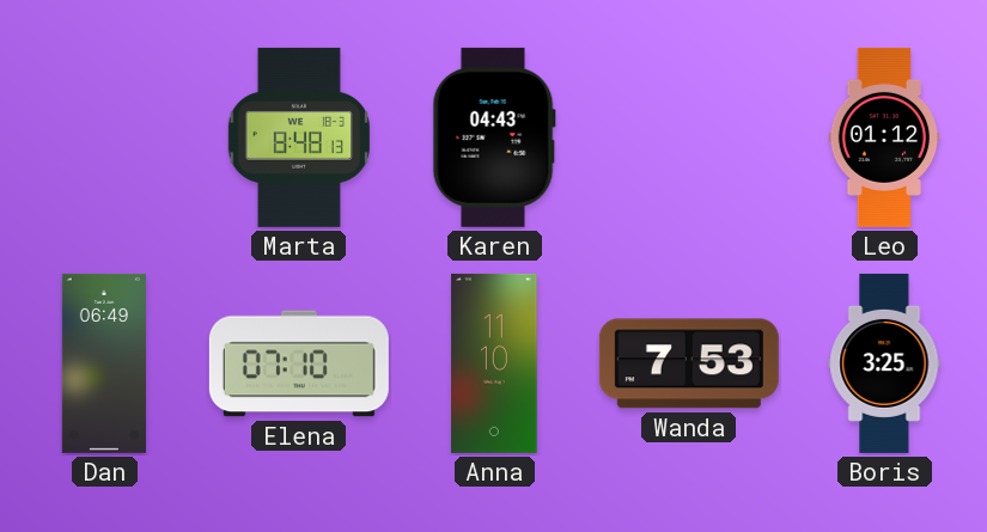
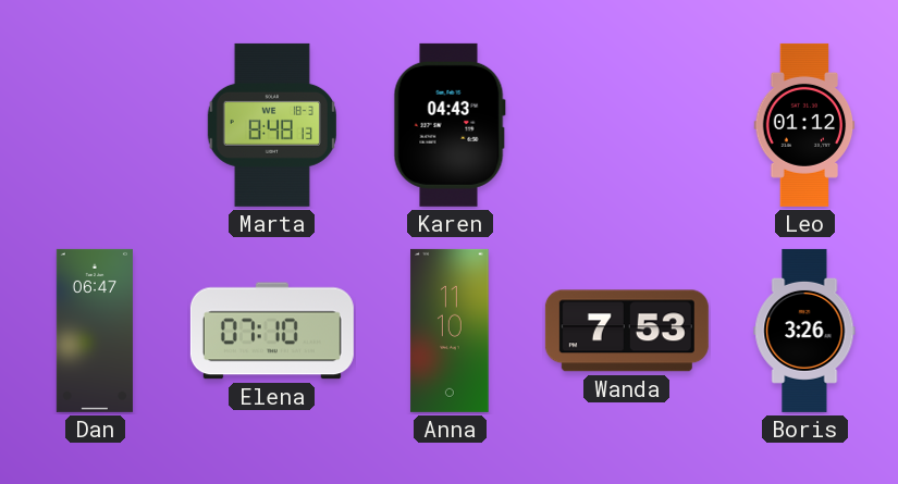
Dan: 06:49 -> 06:47 (95, 331)
Boris: 3:25 -> 3:26 (804, 331)
